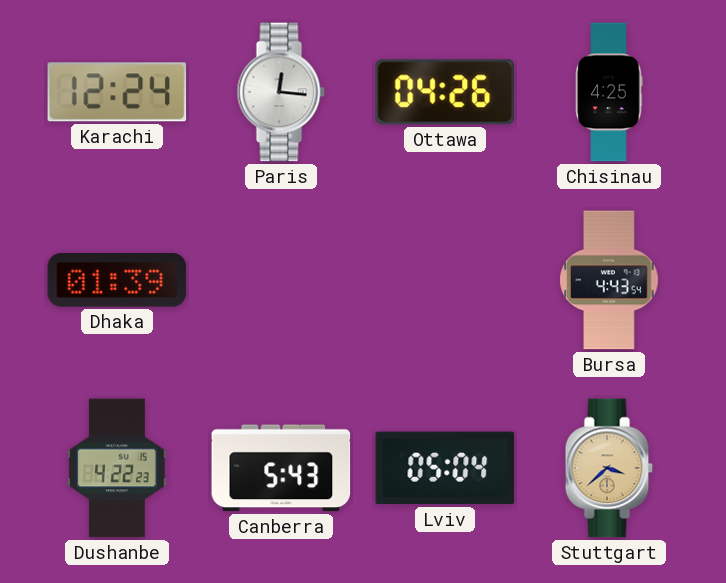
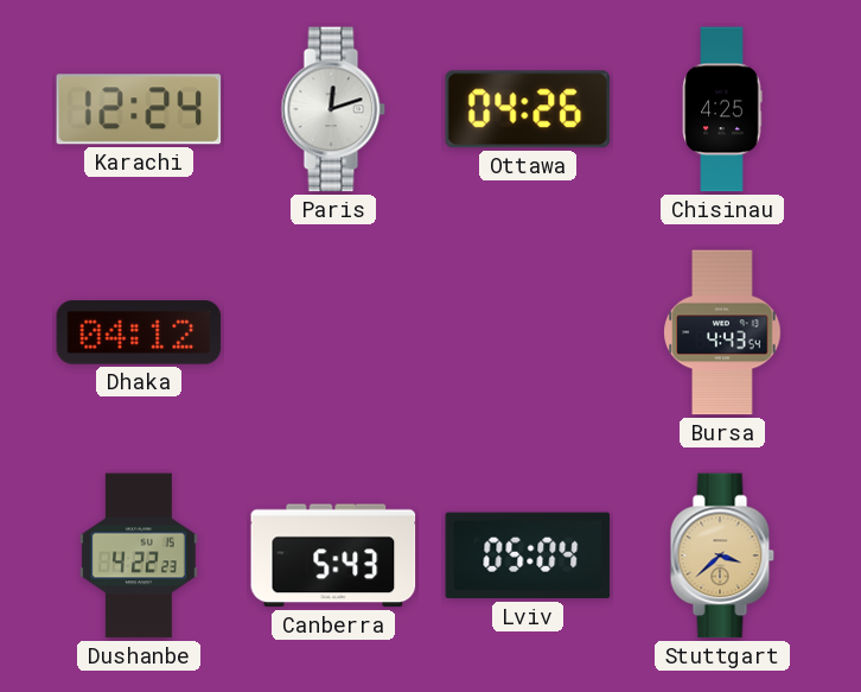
Paris: 12:16 -> 12:12 (333, 109)
Dhaka: 01:39 -> 04:12 (139, 334)
